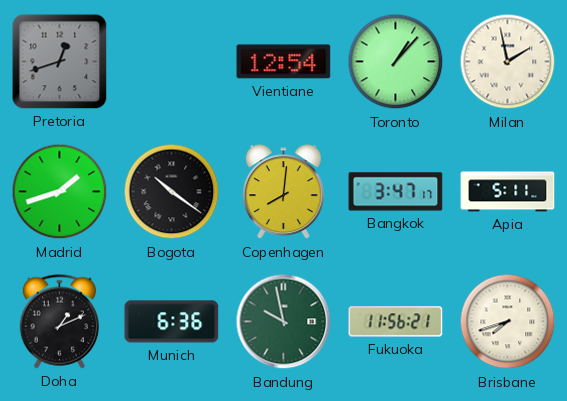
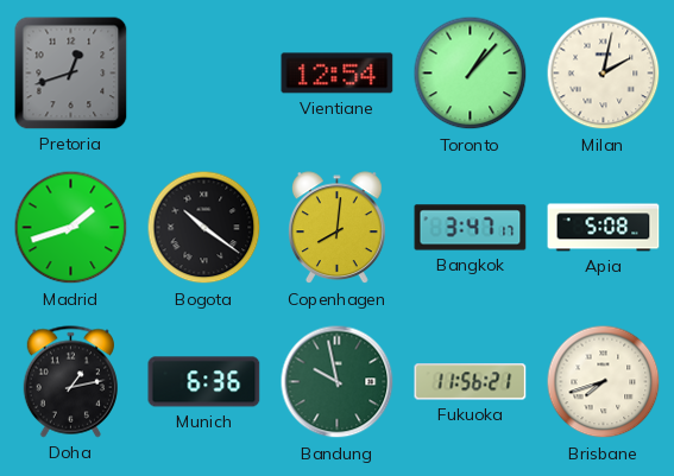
Milan: 1:58 -> 2:02 (604, 74)
Apia: 5:11 -> 5:08 (604, 228)
Doha: 1:11 -> 1:13 (70, 382)
